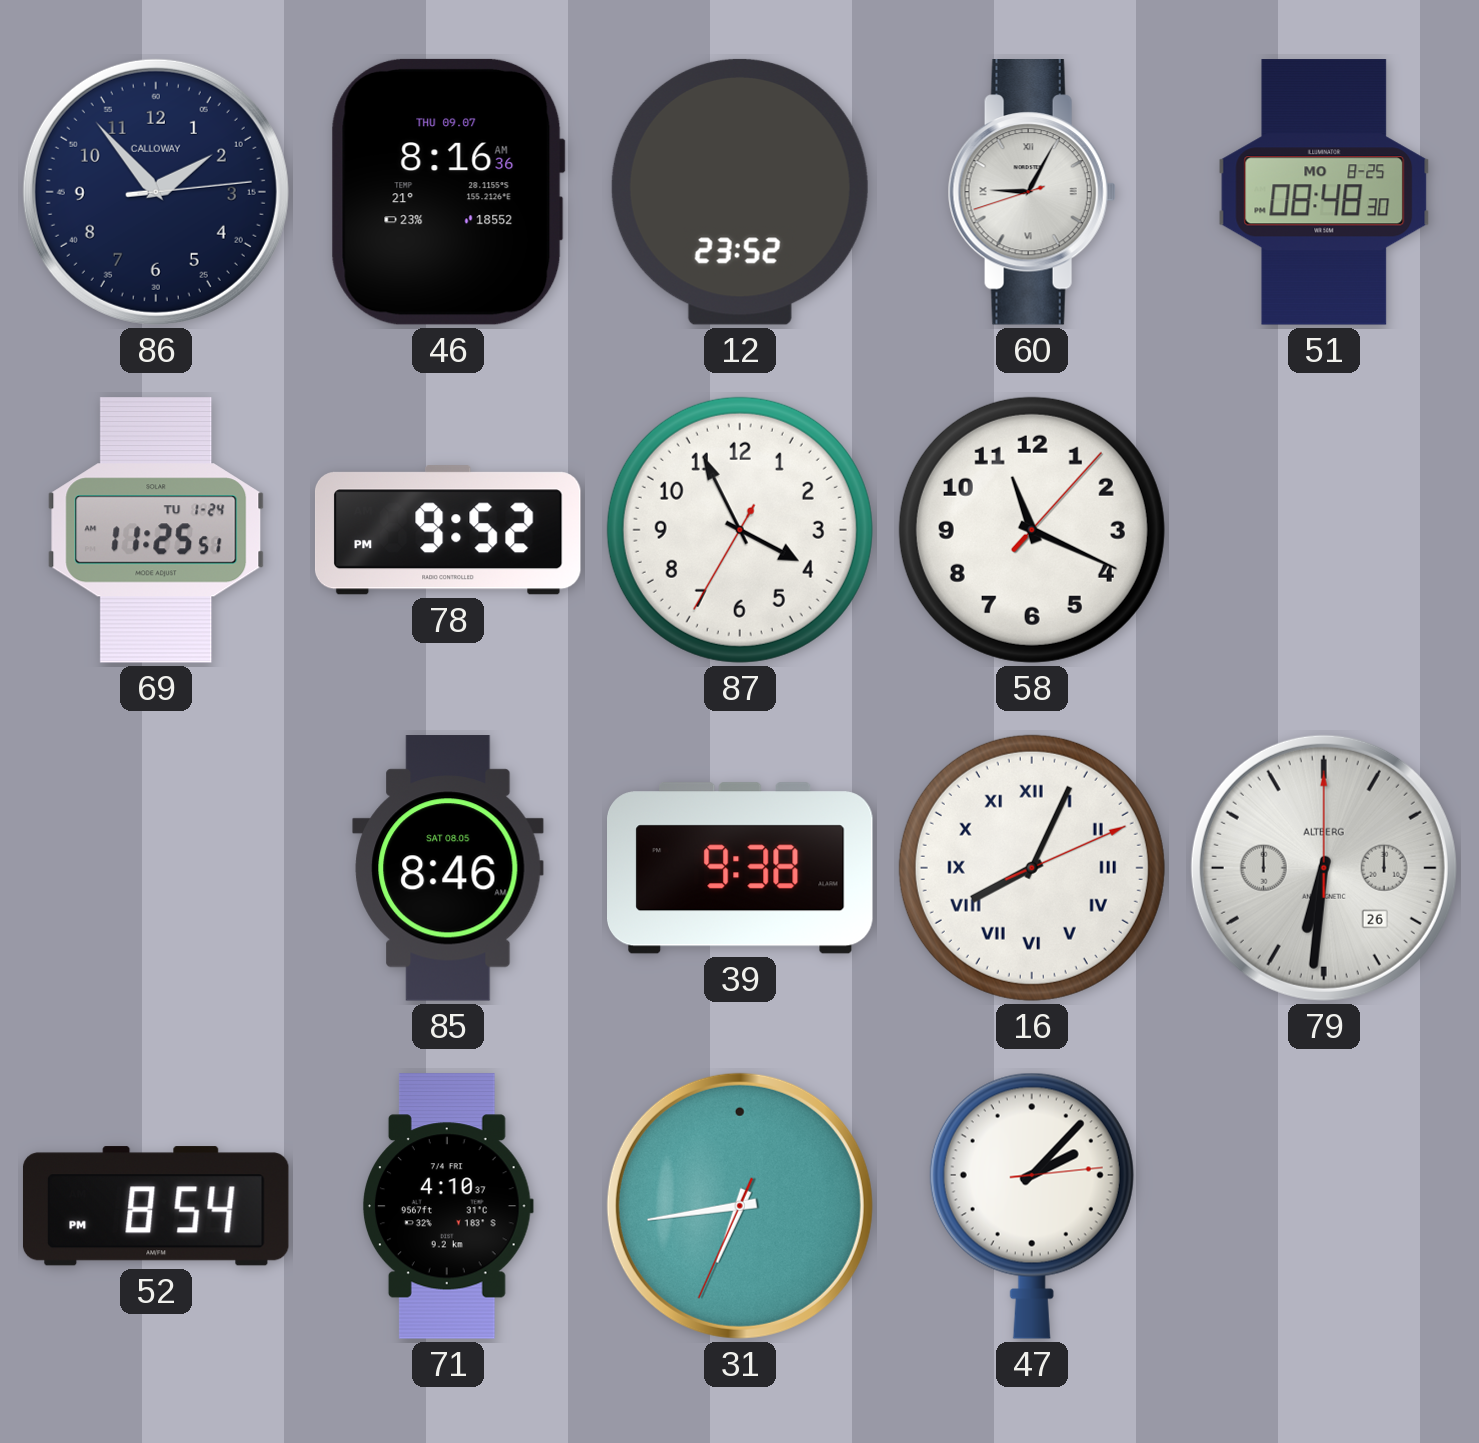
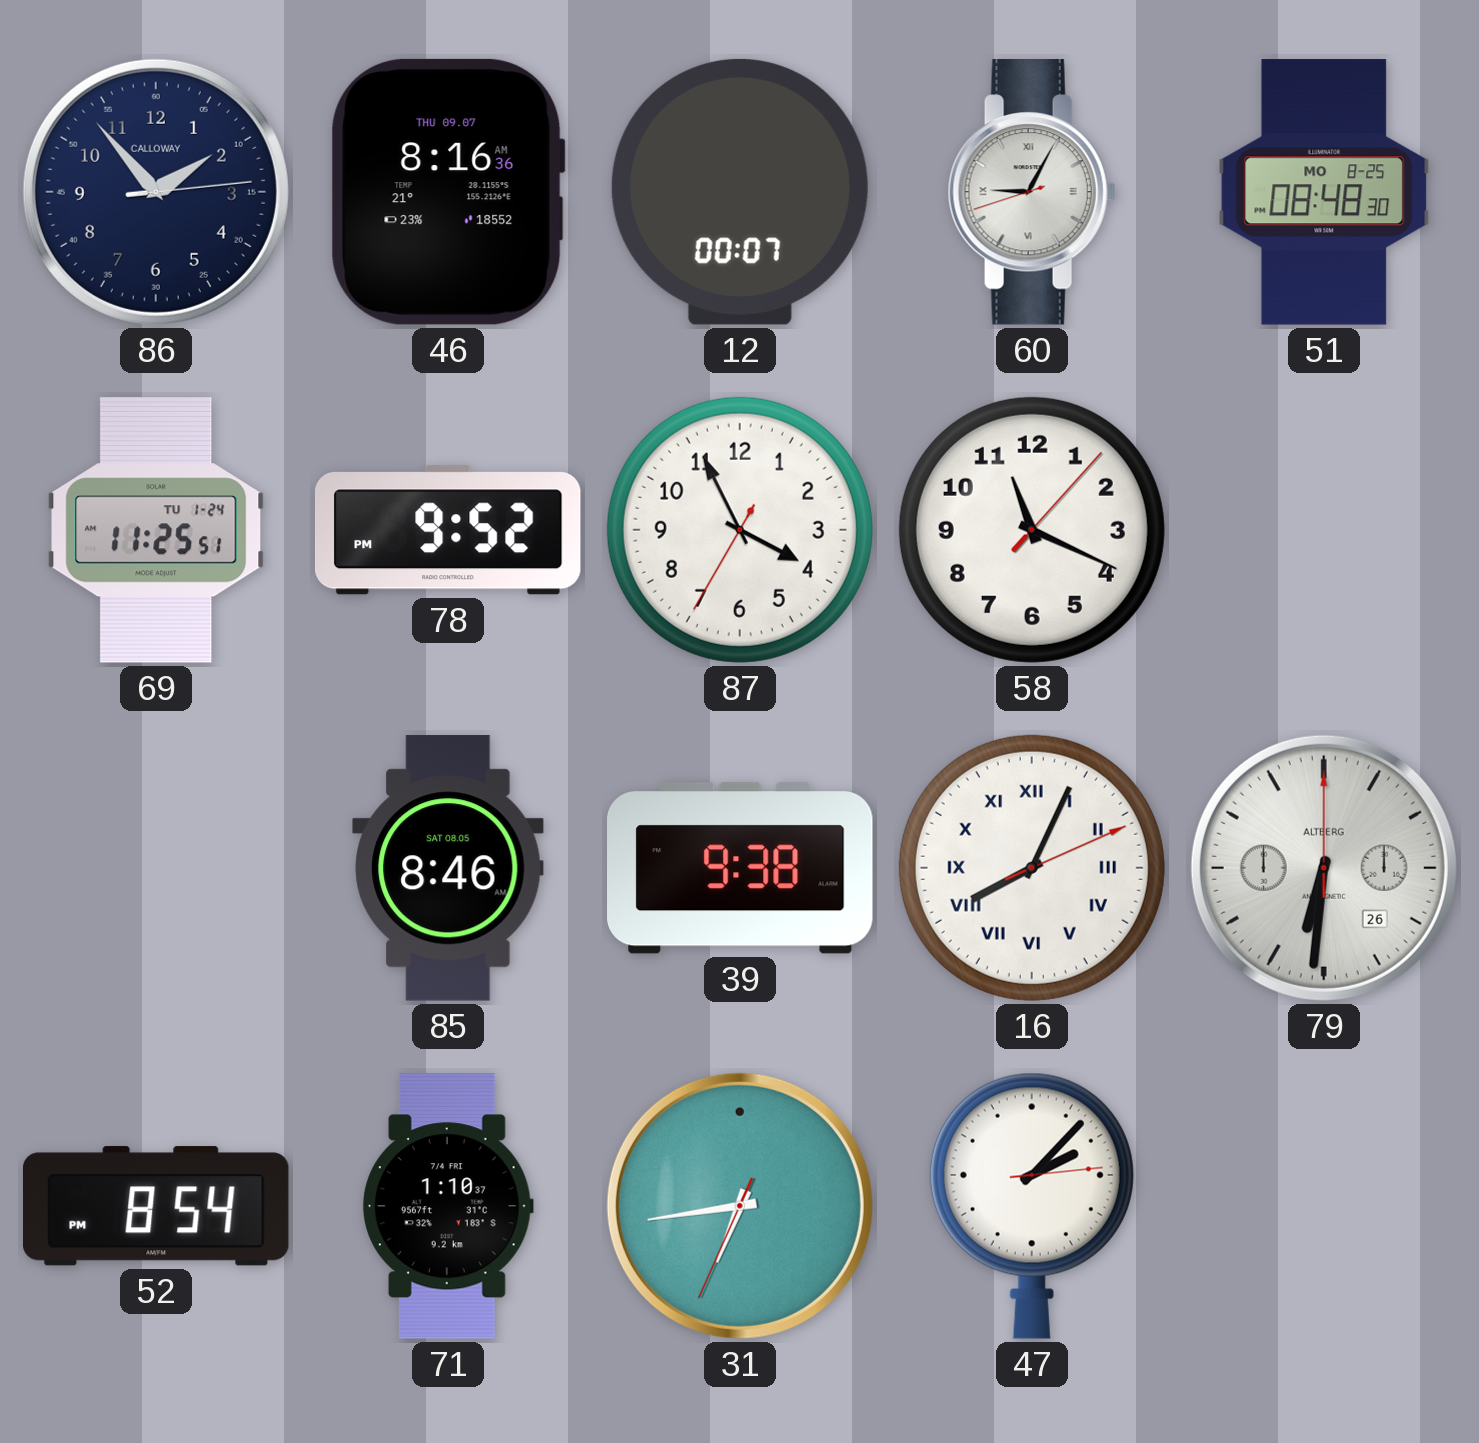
12: 23:52 -> 00:07 (740, 192)
71: 4:10 -> 1:10 (449, 1206)
